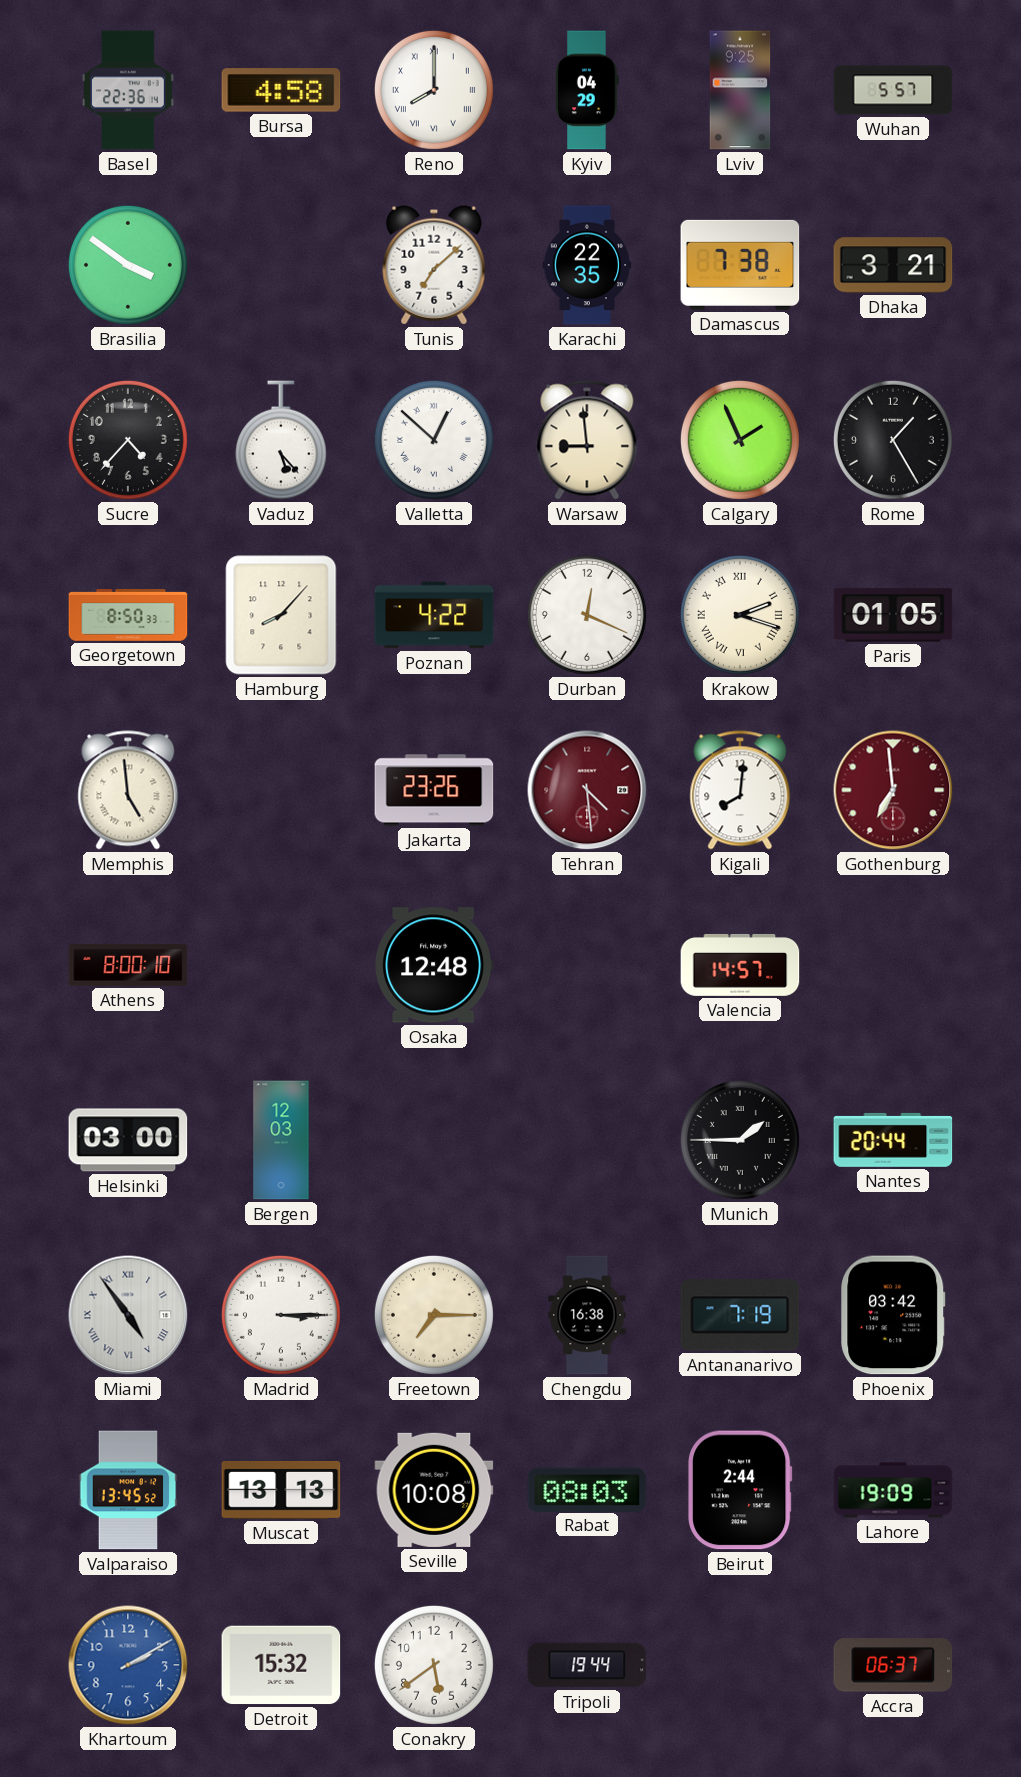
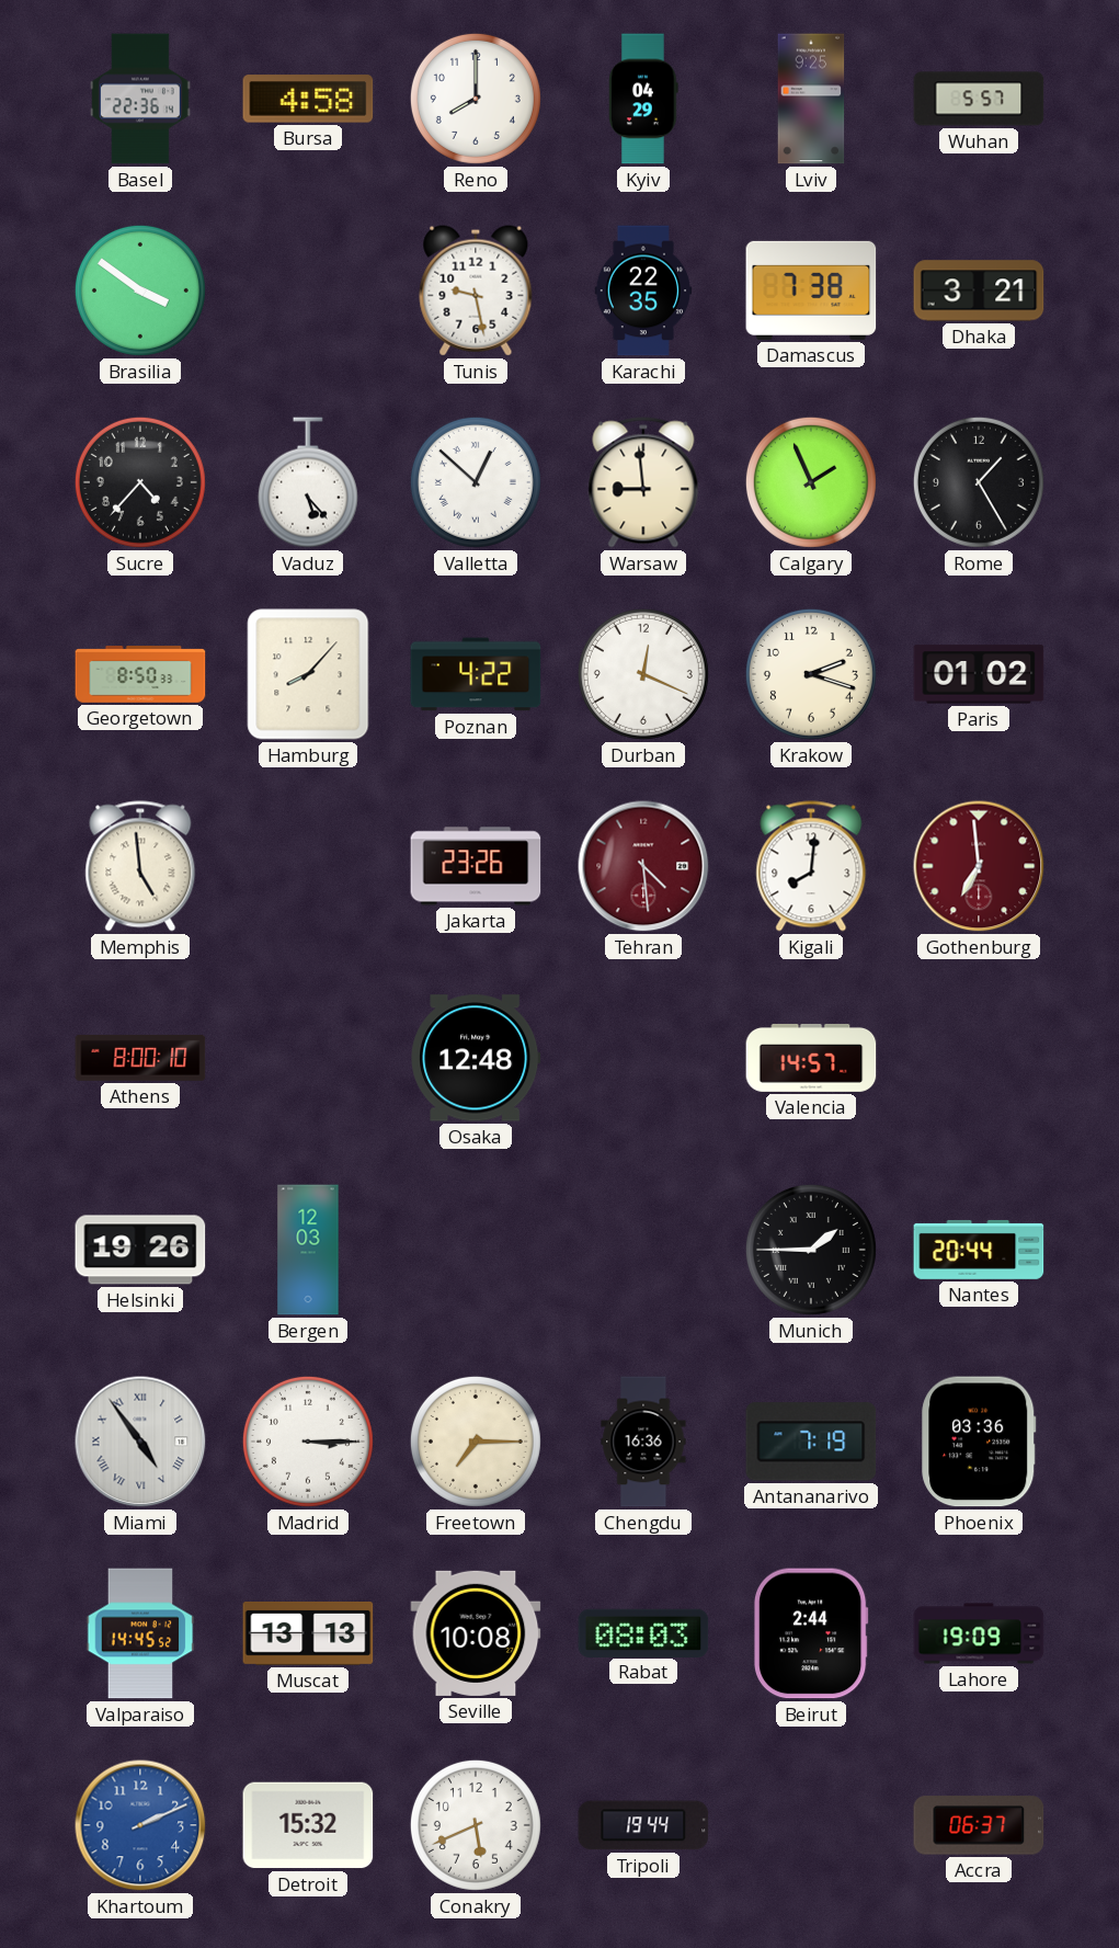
Reno numerals: Roman -> Arabic (476, 99)
Tunis: 7:08 -> 9:28 (476, 291)
Krakow numerals: Roman -> Arabic (811, 674)
Paris: 01:05 -> 01:02 (979, 674)
Helsinki: 03:00 -> 19:26 (140, 1250)
Chengdu: 16:38 -> 16:36 (643, 1442)
Phoenix: 03:42 -> 03:36 (979, 1442)
Valparaiso: 13:45 -> 14:45 (140, 1633)
Khartoum: 2:10 -> 2:11 (140, 1825)
Conakry: 5:39 -> 5:41 (476, 1825)
